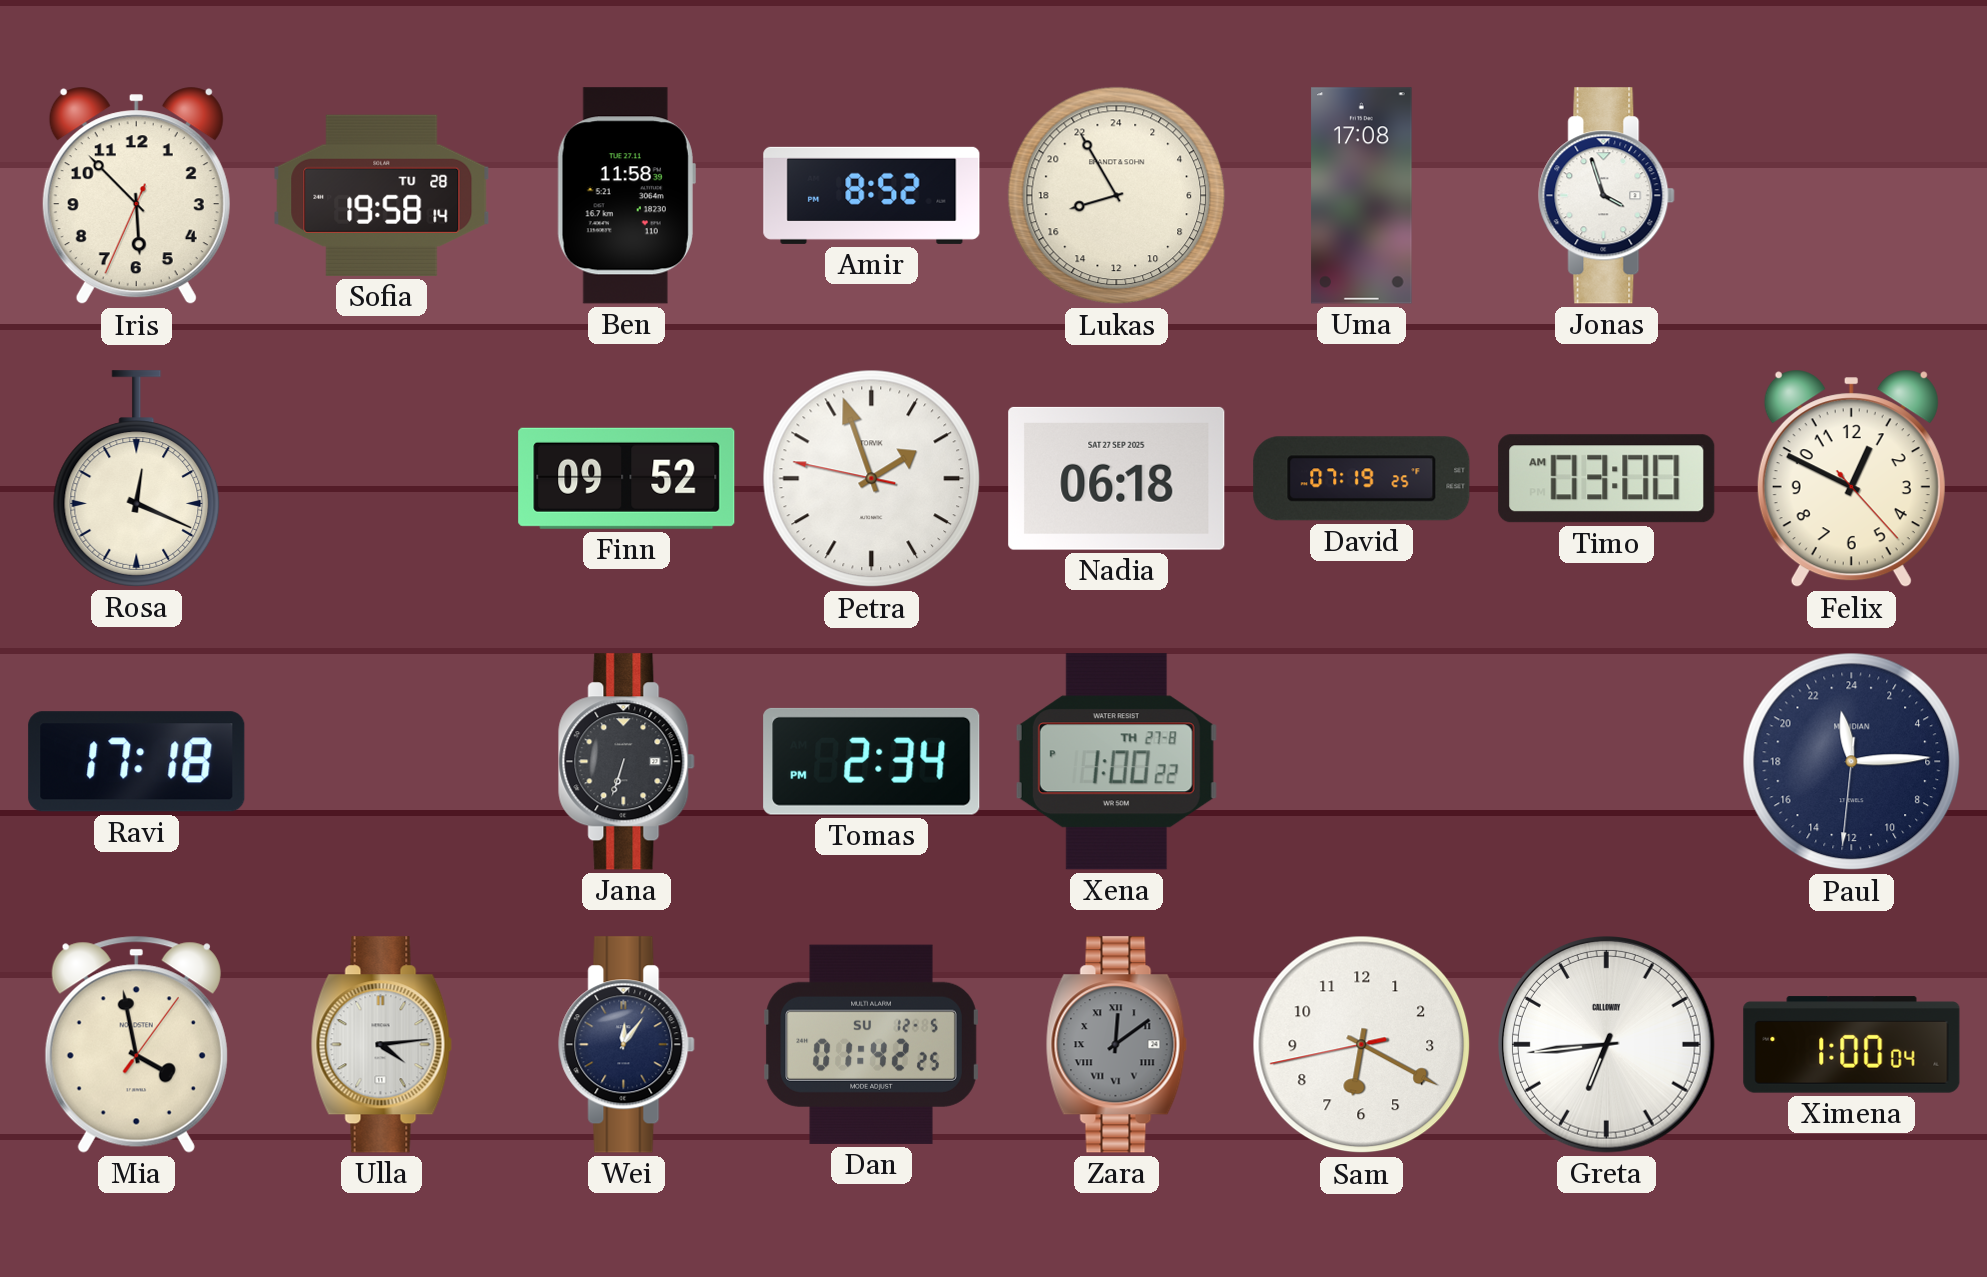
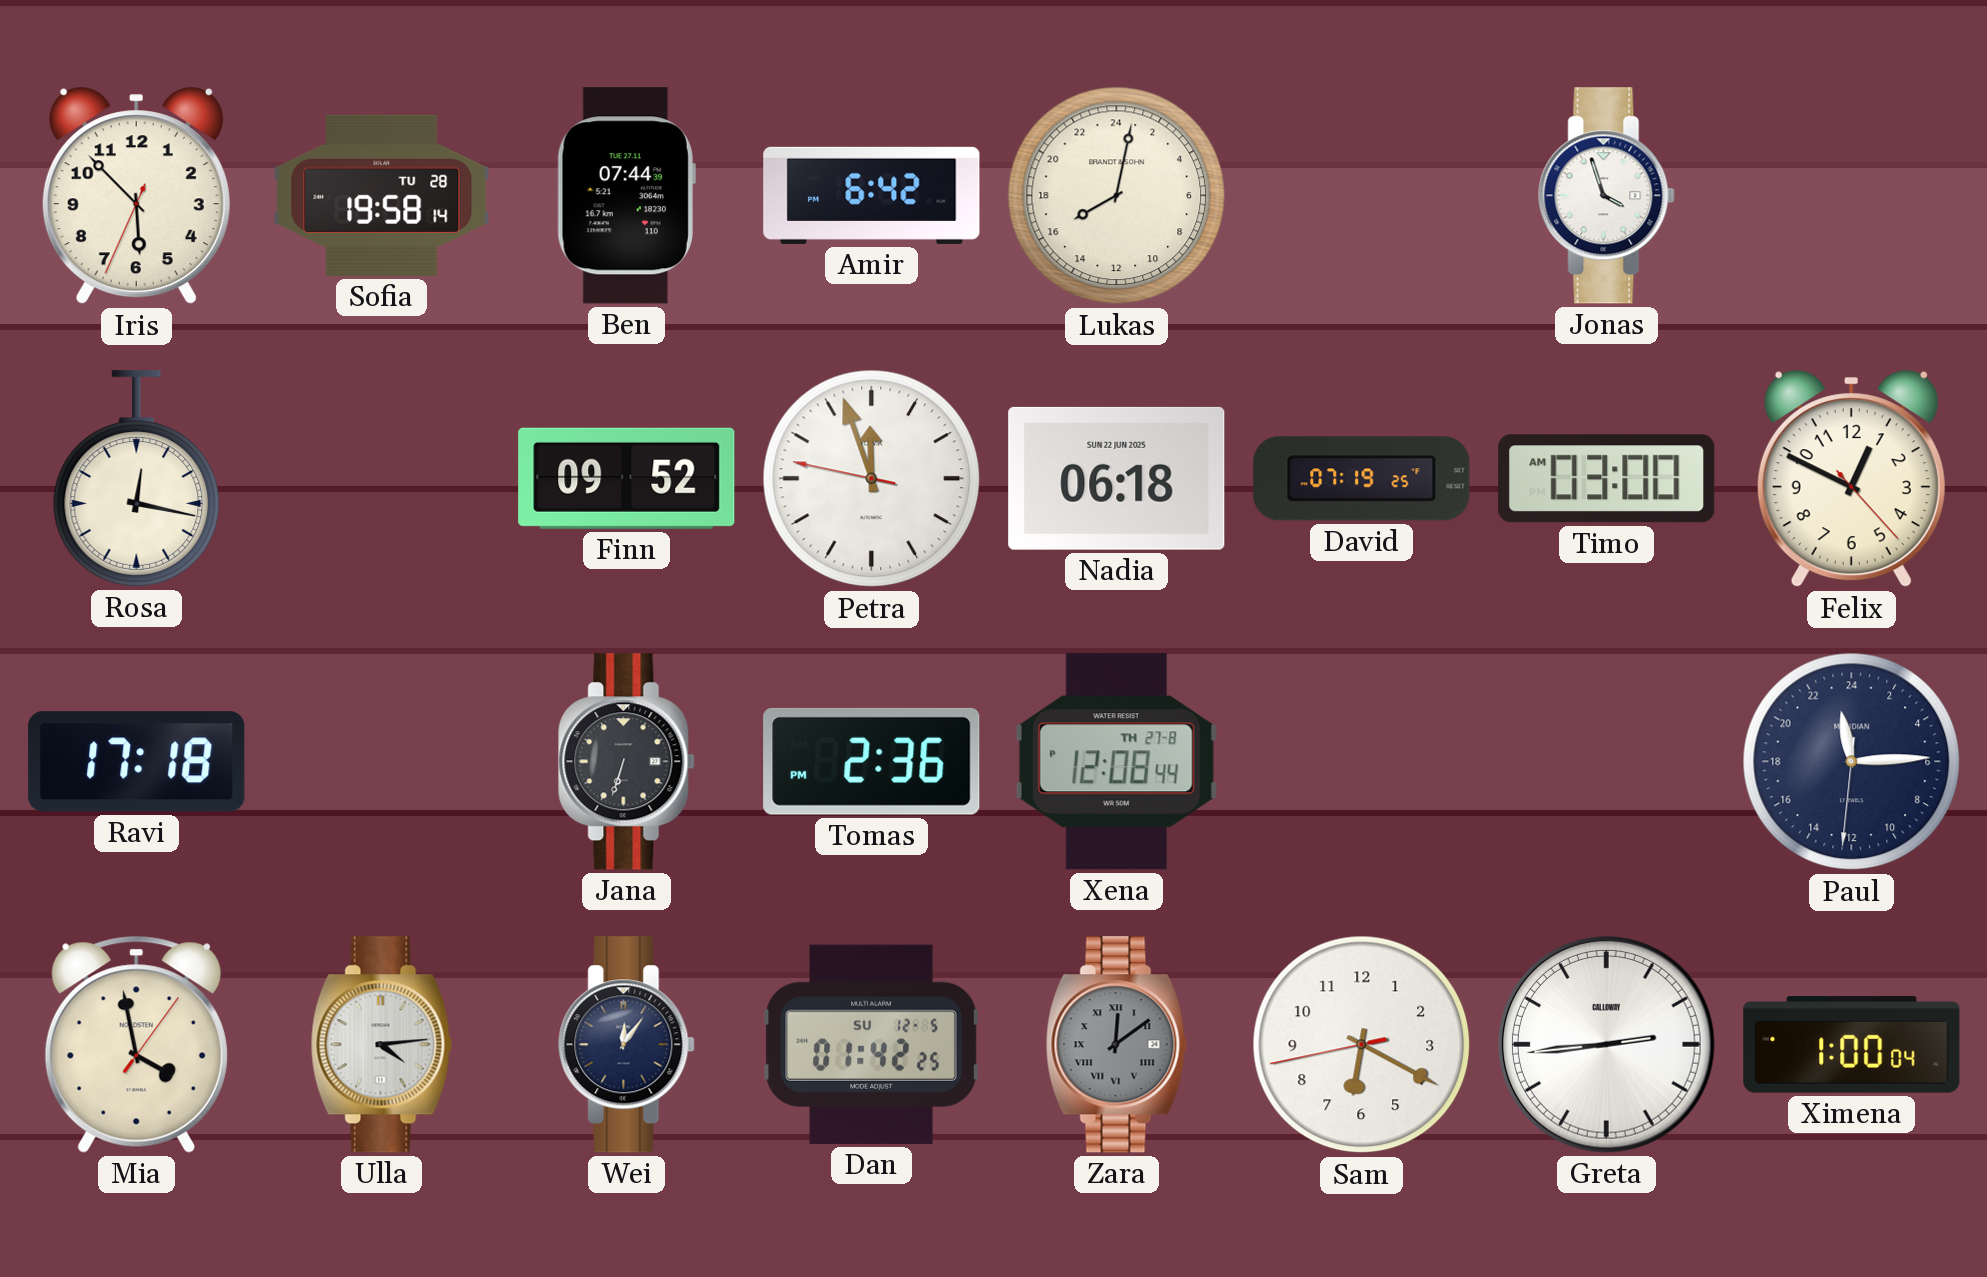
Ben: 11:58 -> 07:44 (626, 196)
Amir: 8:52 -> 6:42 (872, 195)
Lukas: 16:55 -> 16:02 (1117, 196)
Uma: 17:08 -> none (1362, 196)
Rosa: 12:19 -> 12:17 (137, 479)
Petra: 1:56 -> 11:56 (872, 479)
Nadia date: SAT 27 SEP 2025 -> SUN 22 JUN 2025 (1117, 478)
Tomas: 2:34 -> 2:36 (872, 761)
Xena: 1:00 -> 12:08 (1116, 762)
Greta: 6:44 -> 2:44 (1607, 1045)
